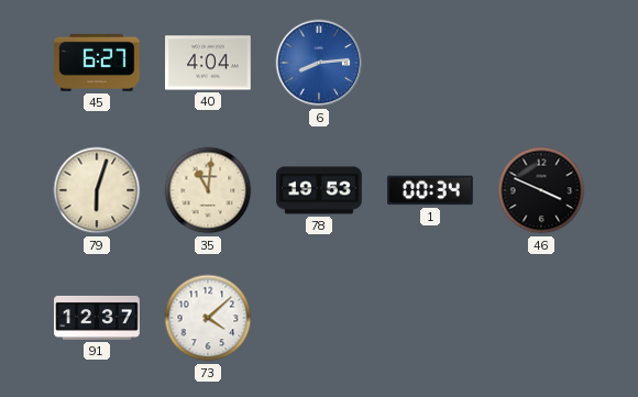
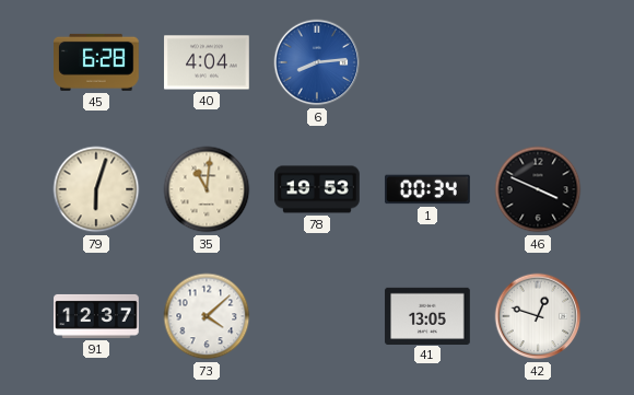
45: 6:27 -> 6:28 (97, 62)
41: none -> 13:05 (427, 315)
42: none -> 12:48 (538, 316)
